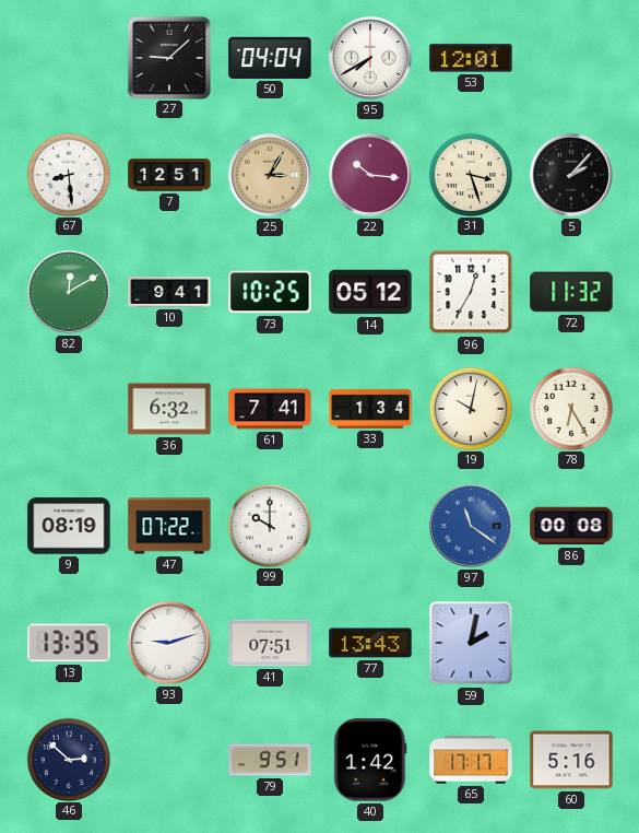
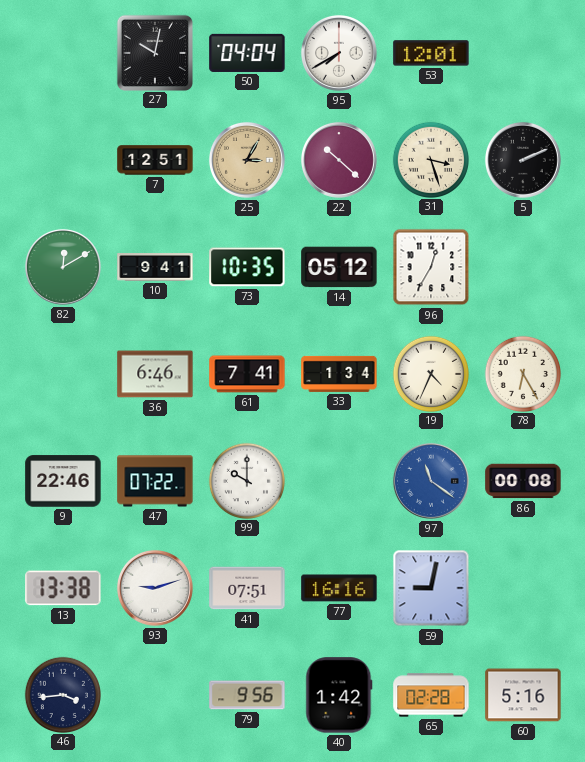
27: 9:08 -> 10:02 (154, 52)
67: 8:29 -> none (68, 174)
22: 10:16 -> 10:22 (339, 160)
5: 2:07 -> 2:11 (523, 160)
73: 10:25 -> 10:35 (247, 267)
72: 11:32 -> none (571, 292)
36: 6:32 -> 6:46 (155, 374)
19: 10:02 -> 4:34 (430, 373)
9: 08:19 -> 22:46 (63, 481)
13: 13:35 -> 13:38 (63, 588)
77: 13:43 -> 16:16 (339, 588)
59: 2:02 -> 9:02 (431, 588)
46: 2:52 -> 3:44 (62, 694)
79: 9:51 -> 9:56 (247, 695)
65: 17:17 -> 02:28 (431, 695)
